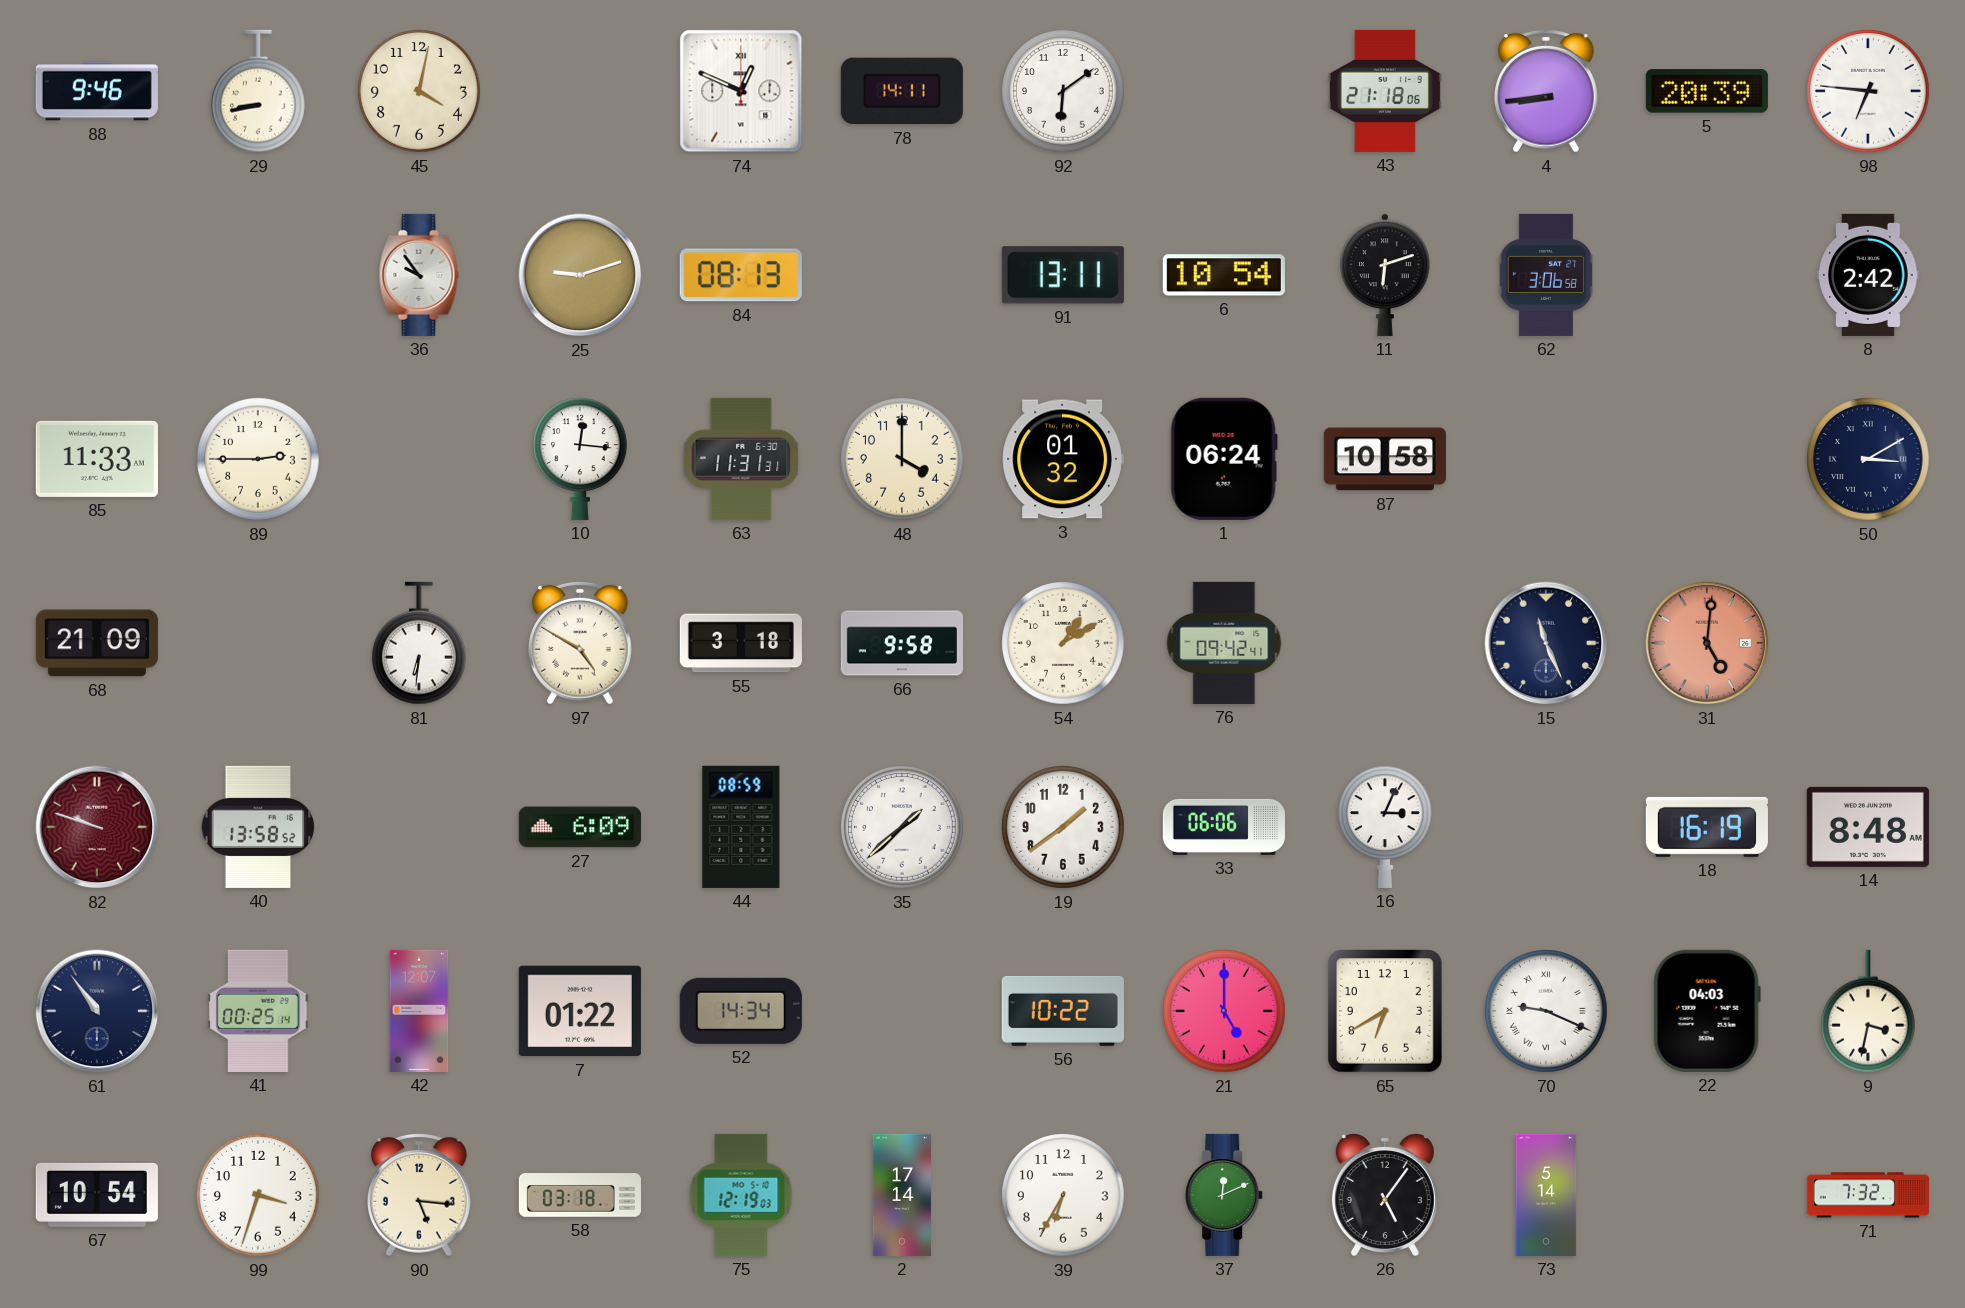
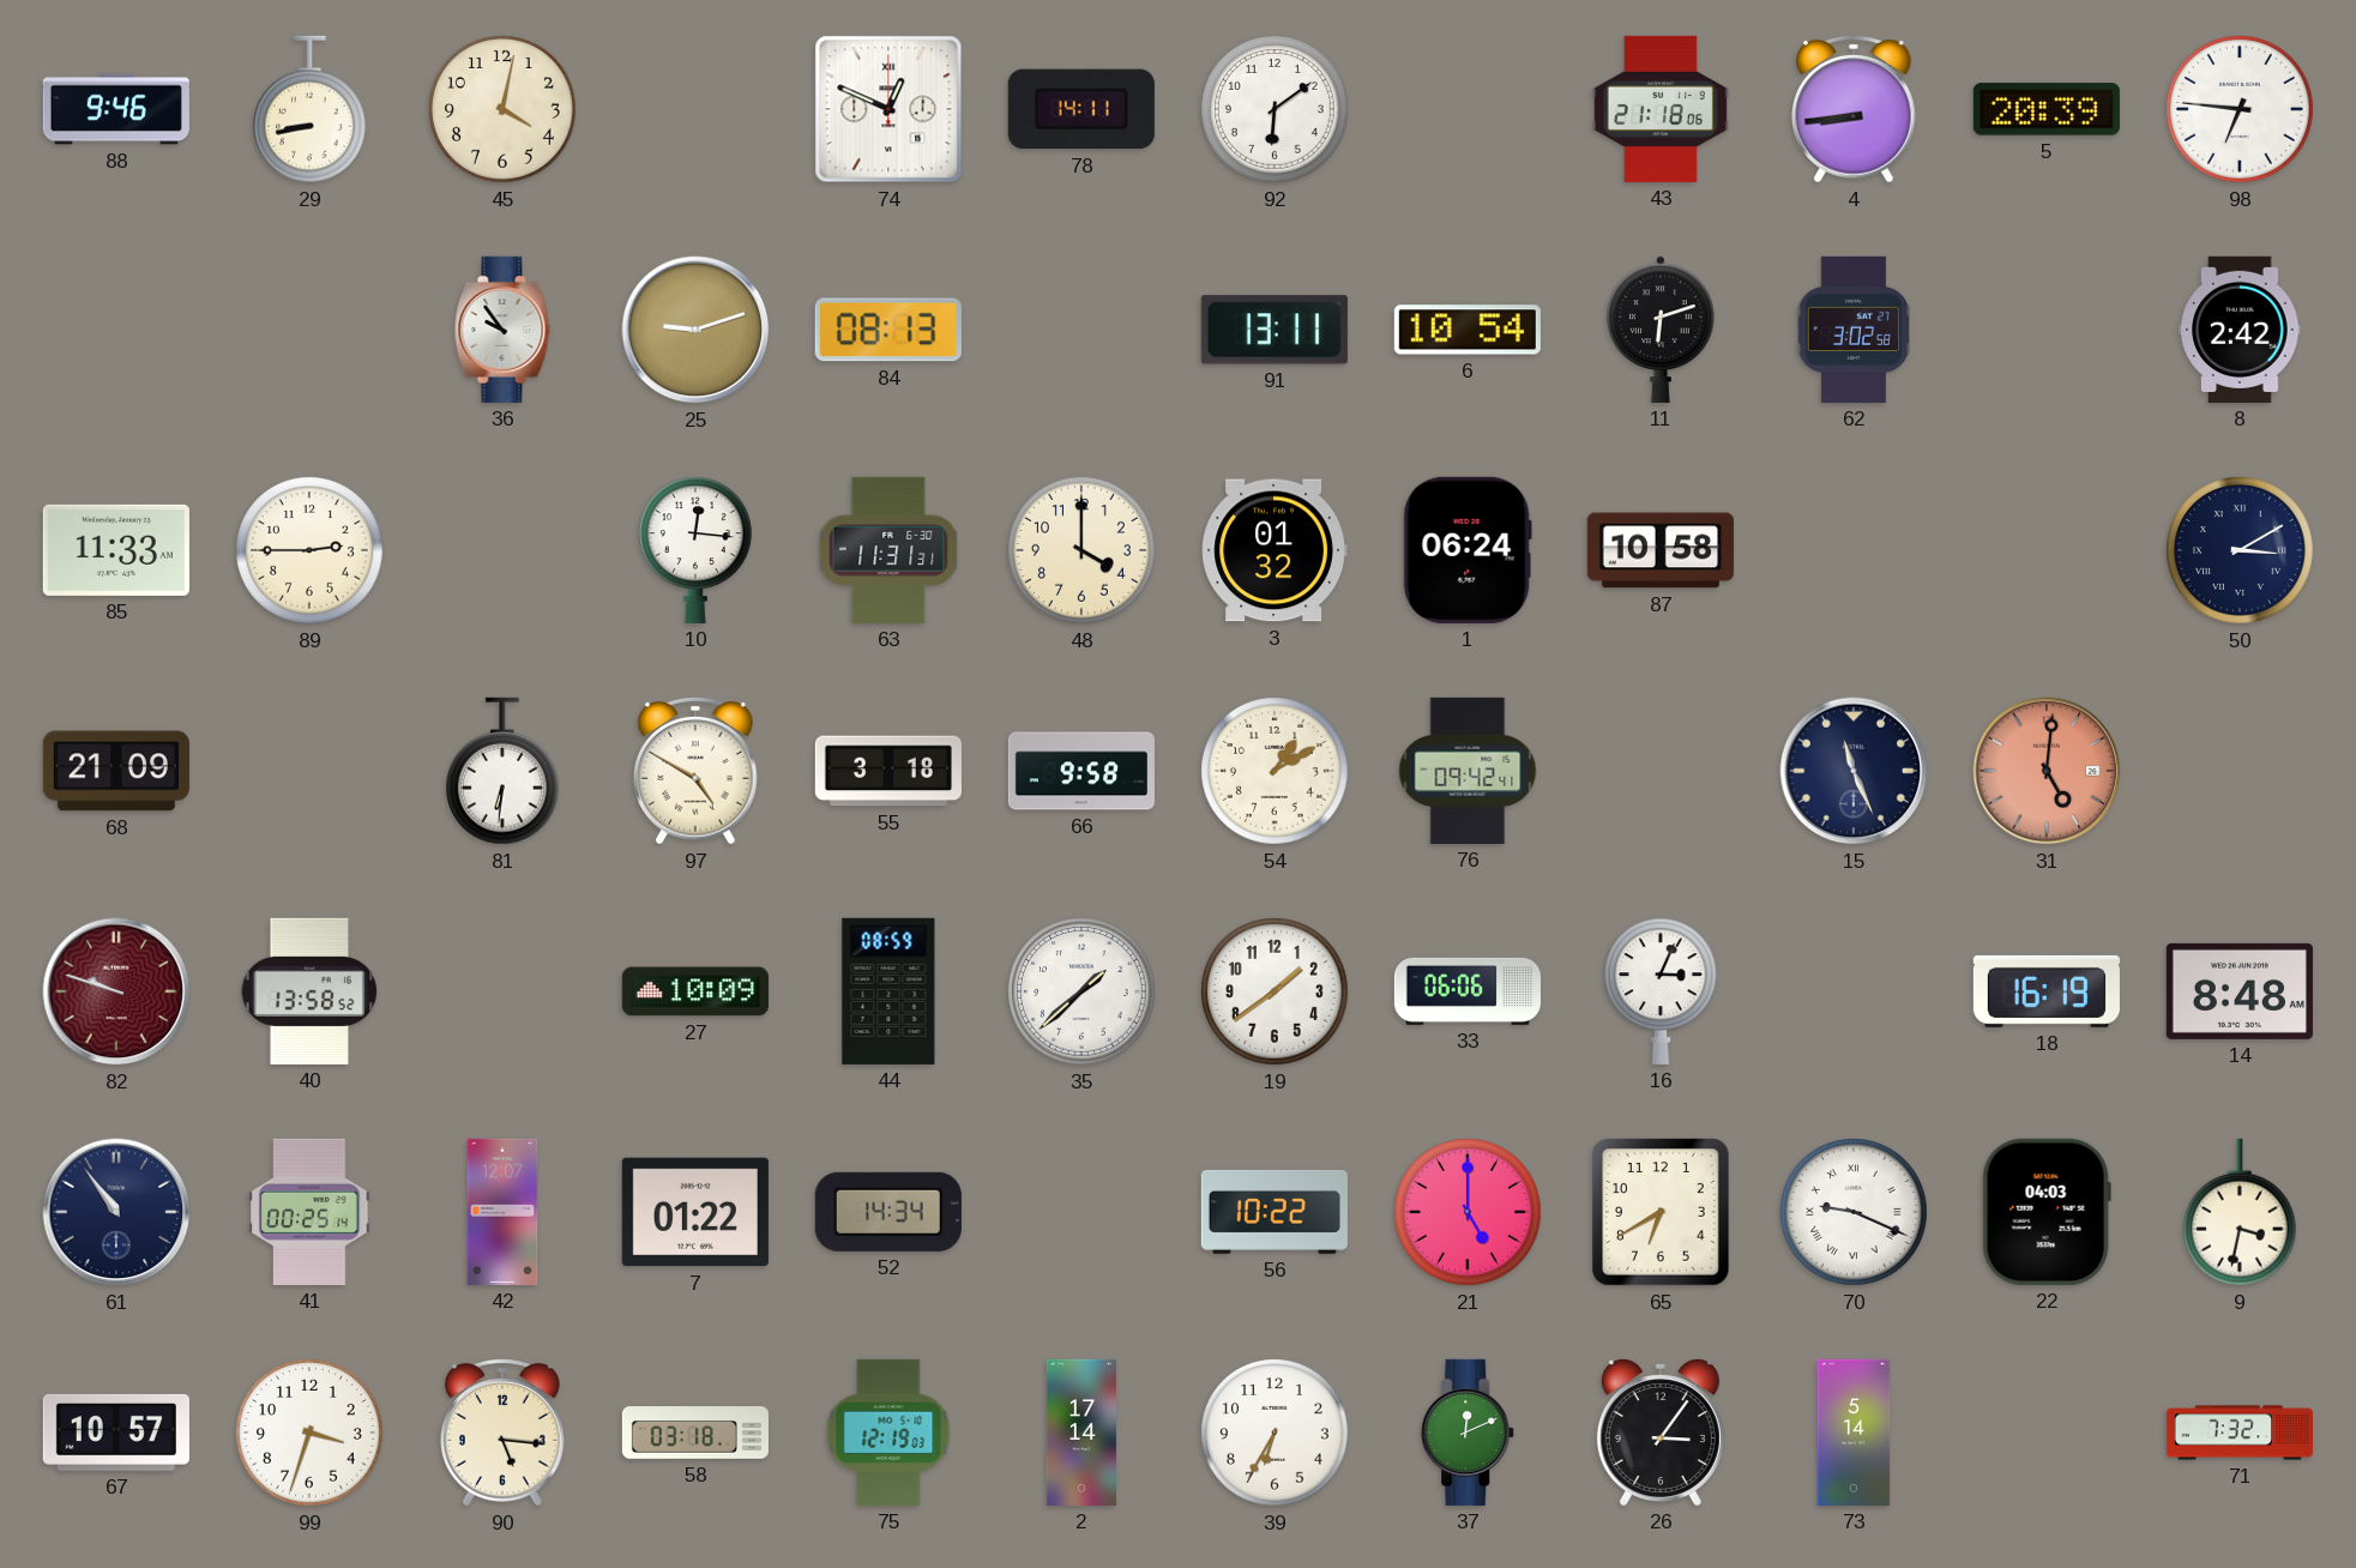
62: 3:06 -> 3:02 (1852, 330)
27: 6:09 -> 10:09 (695, 991)
67: 10:54 -> 10:57 (116, 1433)
26: 5:06 -> 3:06 (1661, 1433)
